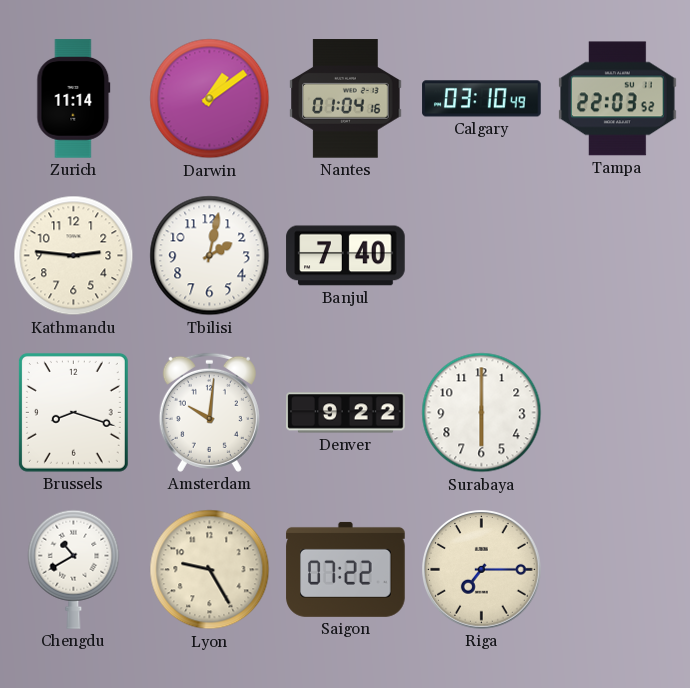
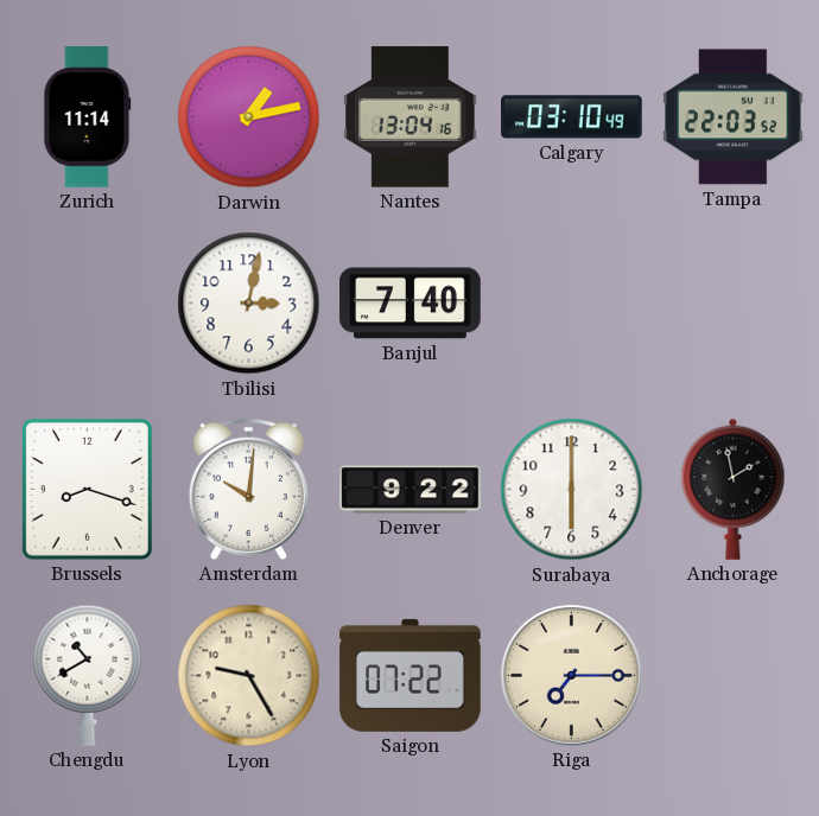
Darwin: 1:09 -> 1:13 (249, 117)
Nantes: 01:04 -> 13:04 (411, 117)
Kathmandu: 2:46 -> none (74, 256)
Tbilisi: 2:02 -> 3:02 (249, 304)
Anchorage: none -> 1:58 (734, 489)
